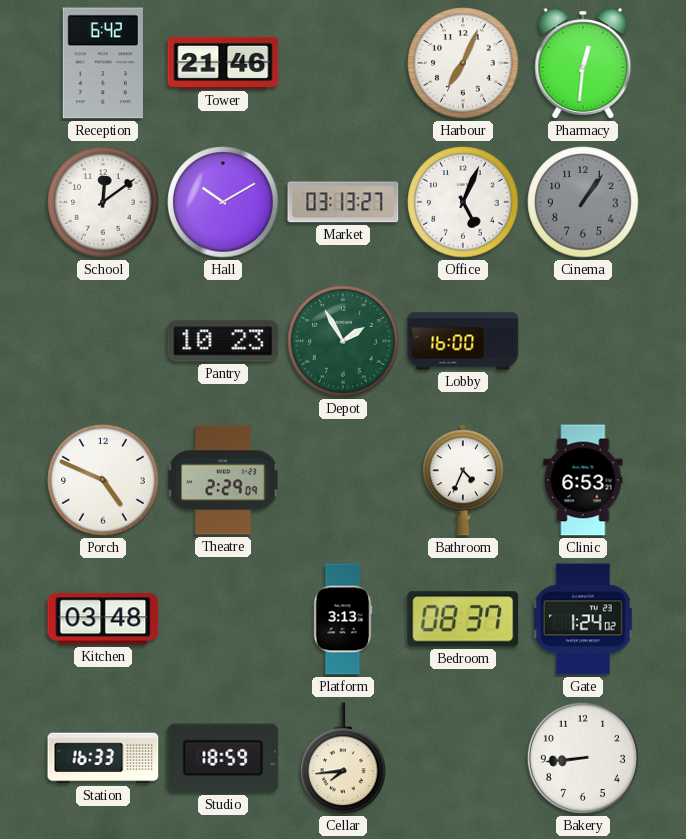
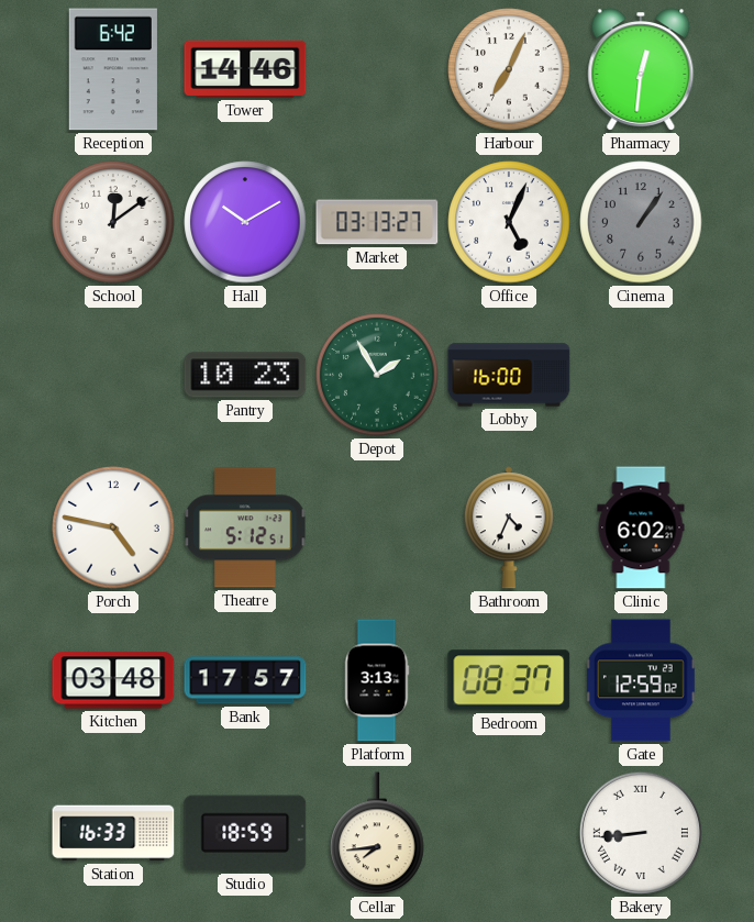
Tower: 21:46 -> 14:46 (245, 69)
Porch: 4:49 -> 4:47 (113, 527)
Theatre: 2:29 -> 5:12 (245, 527)
Clinic: 6:53 -> 6:02 (641, 527)
Bank: none -> 17:57 (245, 680)
Gate: 1:24 -> 12:59 (641, 680)
Bakery numerals: Arabic -> Roman (641, 833)
